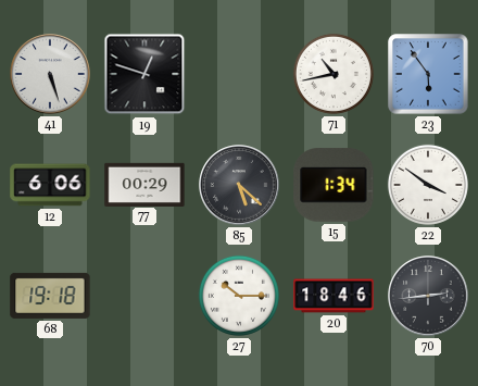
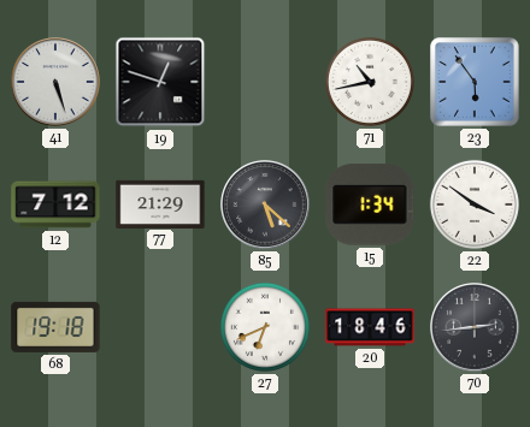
12: 6:06 -> 7:12 (55, 204)
77: 00:29 -> 21:29 (160, 203)
27: 10:15 -> 6:41 (265, 327)
